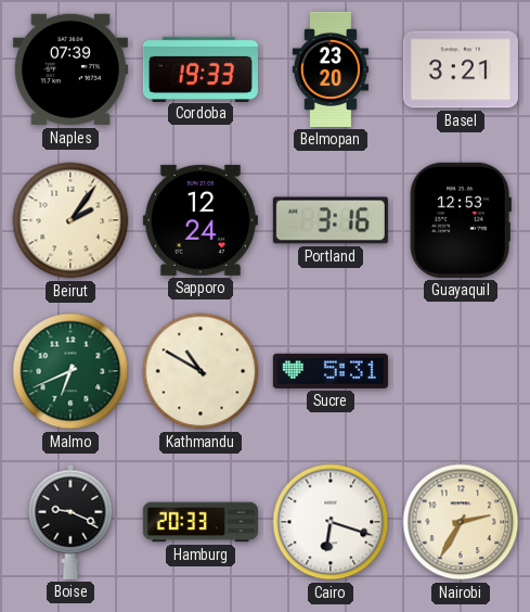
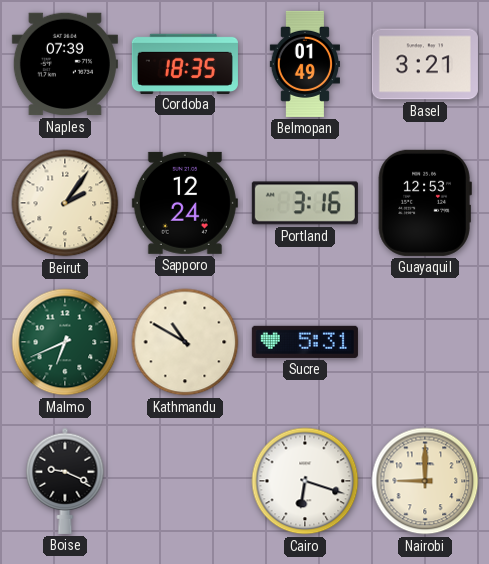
Cordoba: 19:33 -> 18:35 (185, 63)
Belmopan: 23:20 -> 01:49 (304, 64)
Hamburg: 20:33 -> none (201, 522)
Nairobi: 2:35 -> 9:00 (425, 481)
